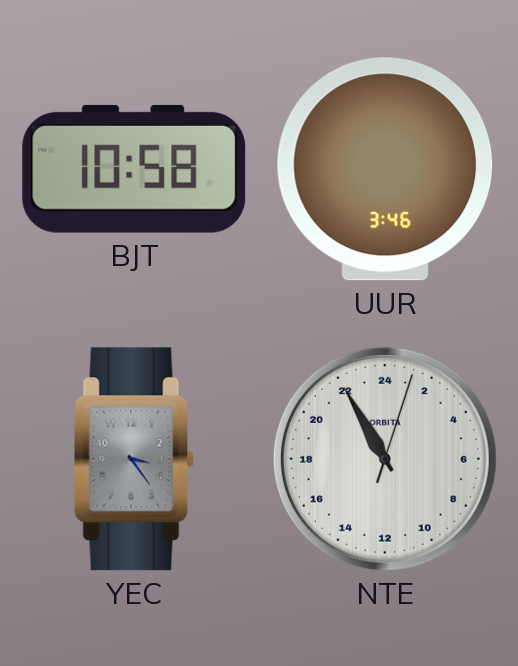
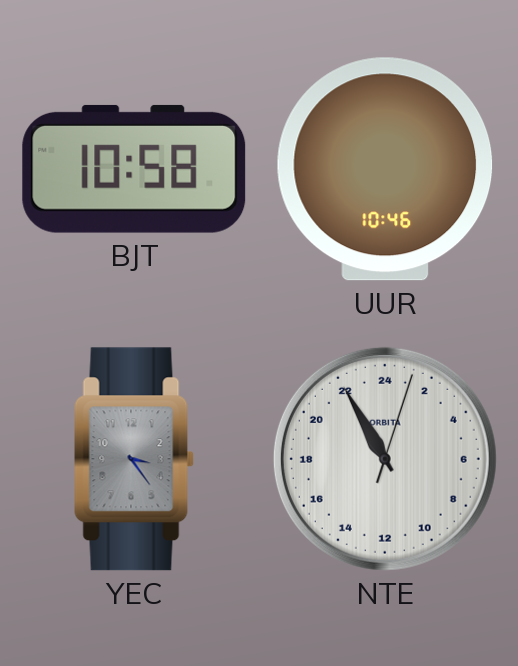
UUR: 3:46 -> 10:46 (385, 169)
